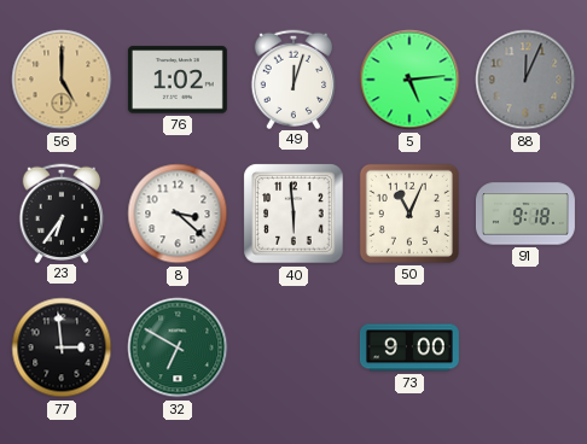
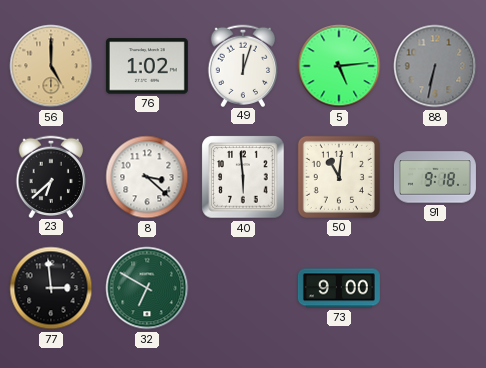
88: 12:04 -> 6:32 (435, 66)
23: 6:36 -> 6:38 (51, 176)
50: 11:04 -> 11:01 (339, 177)
